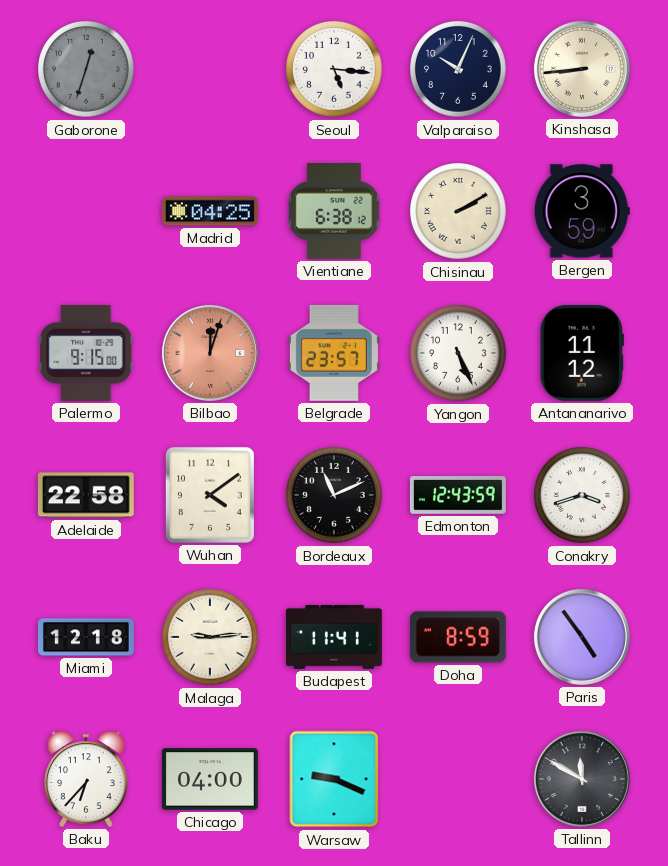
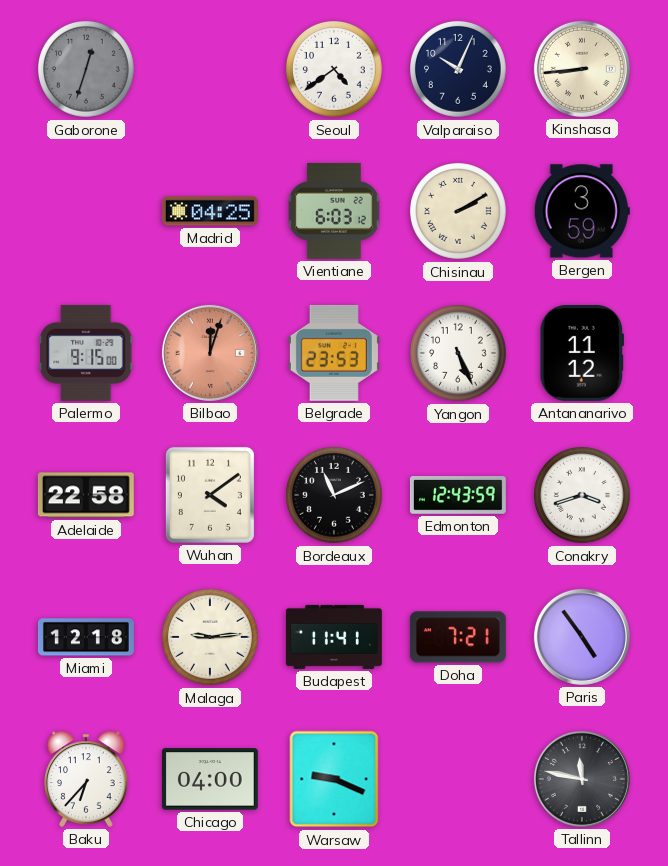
Seoul: 5:16 -> 4:39 (335, 70)
Vientiane: 6:38 -> 6:03 (334, 211)
Belgrade: 23:57 -> 23:53 (334, 353)
Doha: 8:59 -> 7:21 (458, 637)
Tallinn: 11:50 -> 11:47 (582, 779)
